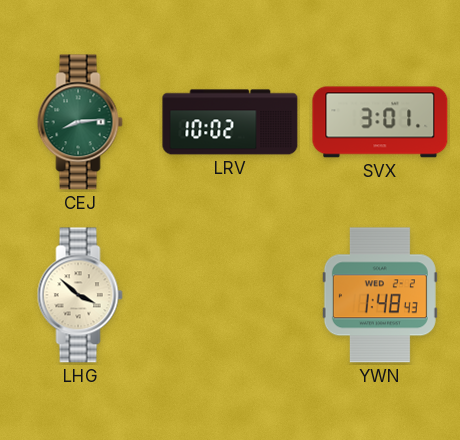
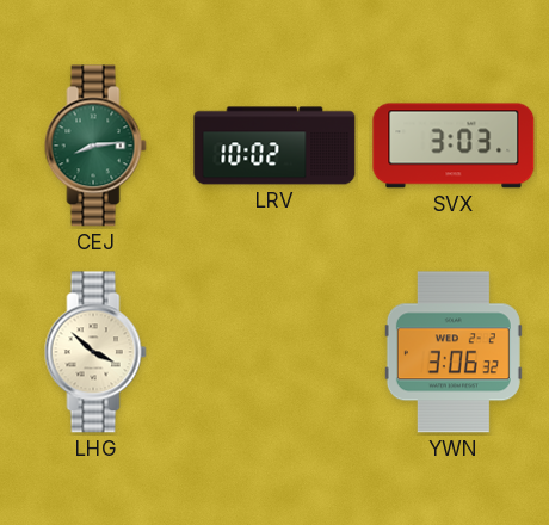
SVX: 3:01 -> 3:03 (454, 146)
YWN: 1:48 -> 3:06 (454, 352)
